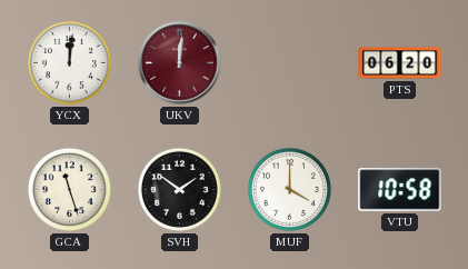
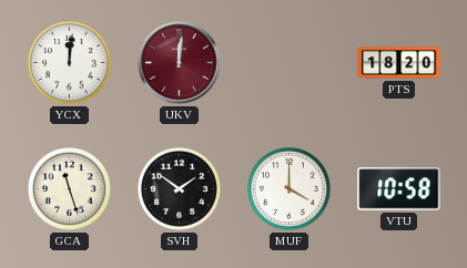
PTS: 06:20 -> 18:20 (399, 63)
